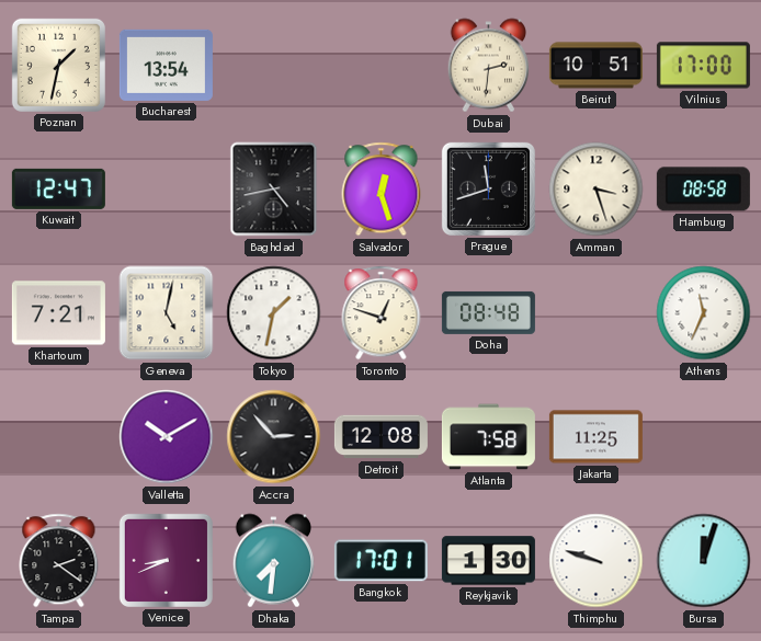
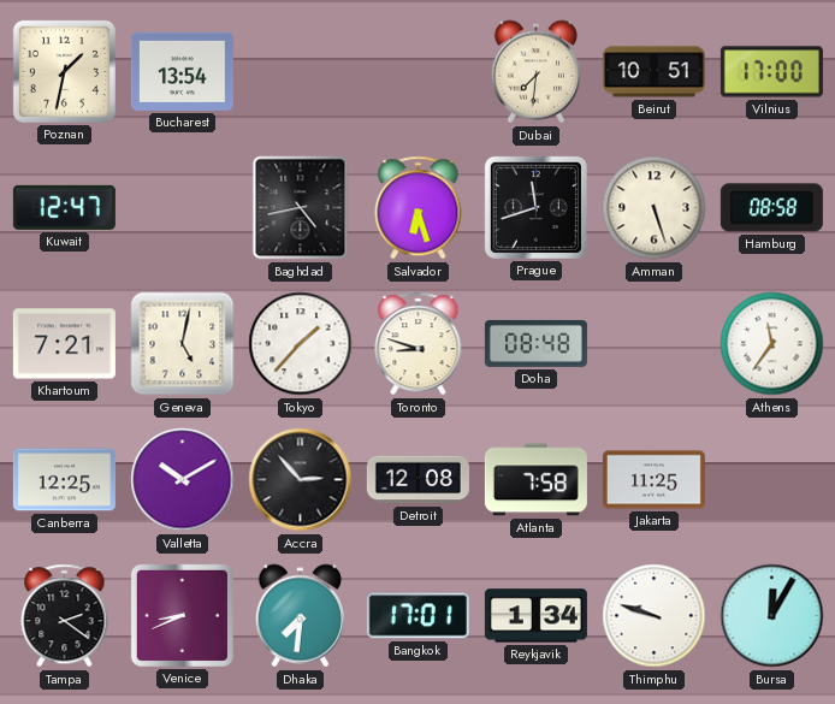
Dubai: 2:31 -> 7:31 (535, 72)
Salvador: 12:27 -> 6:27 (419, 208)
Amman: 3:27 -> 5:27 (655, 208)
Tokyo: 1:32 -> 1:37 (301, 344)
Toronto: 12:48 -> 8:48 (419, 344)
Athens: 11:34 -> 11:36 (772, 344)
Canberra: none -> 12:25 (64, 480)
Reykjavik: 1:30 -> 1:34 (535, 616)
Bursa: 12:03 -> 12:05 (772, 616)
